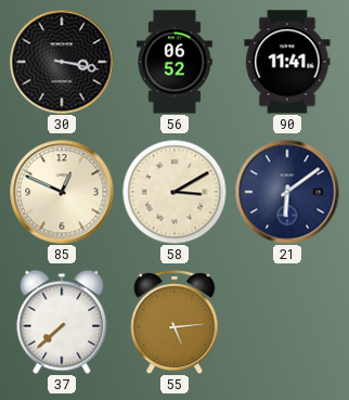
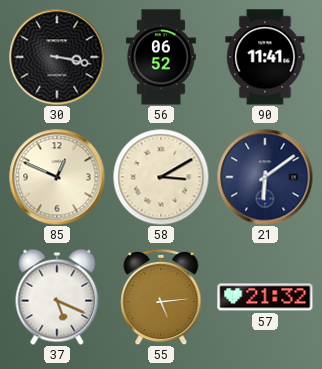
37: 7:38 -> 5:19 (57, 297)
57: none -> 21:32 (265, 297)
